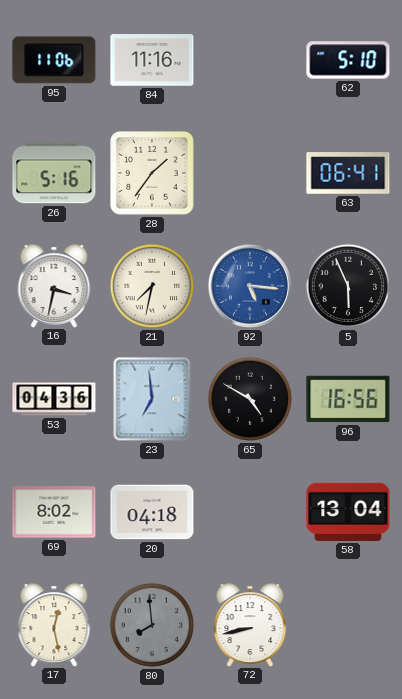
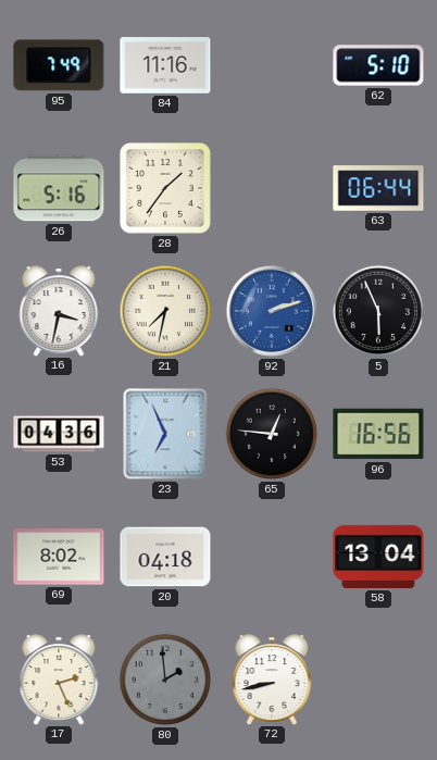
95: 11:06 -> 7:49 (59, 65)
63: 06:41 -> 06:44 (378, 188)
92: 5:16 -> 2:12 (272, 311)
23: 6:59 -> 6:56 (165, 434)
65: 4:50 -> 12:46 (272, 434)
17: 12:28 -> 2:26 (59, 680)
80: 7:59 -> 1:59 (165, 680)
